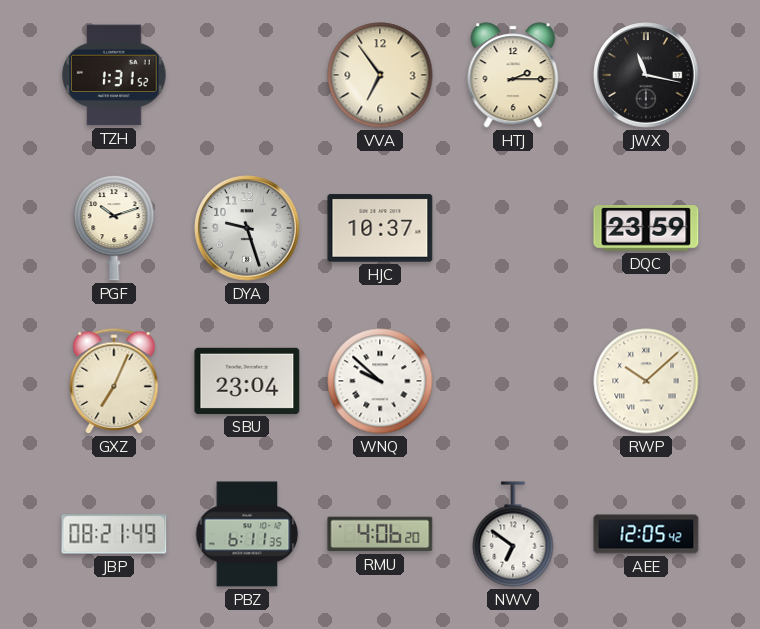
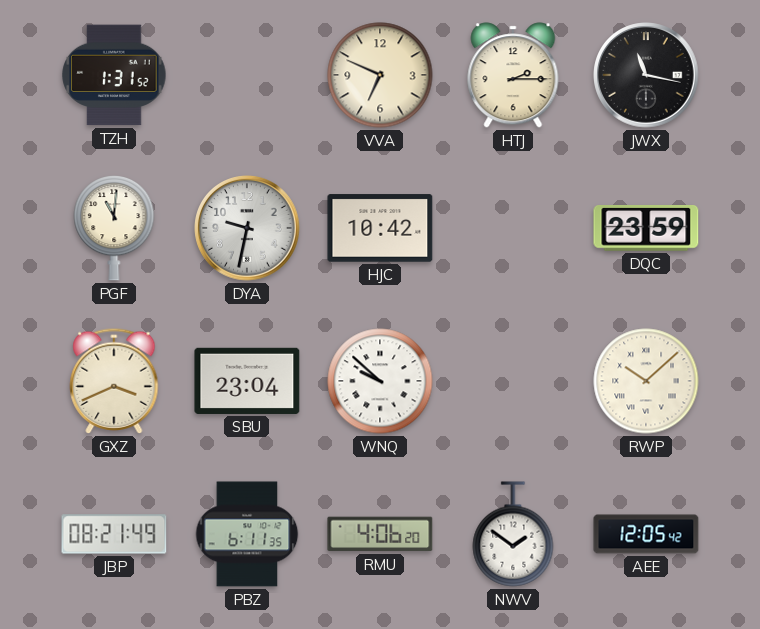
VVA: 6:54 -> 6:49 (380, 75)
PGF: 10:12 -> 11:01 (114, 228)
DYA: 9:27 -> 9:32 (247, 228)
HJC: 10:37 -> 10:42 (380, 228)
GXZ: 7:04 -> 3:41 (114, 381)
NWV: 6:51 -> 1:51 (513, 534)
